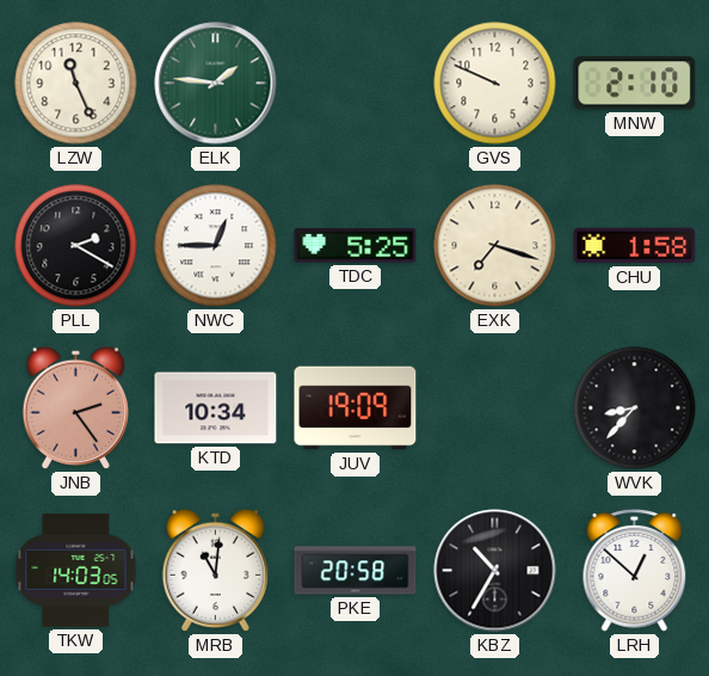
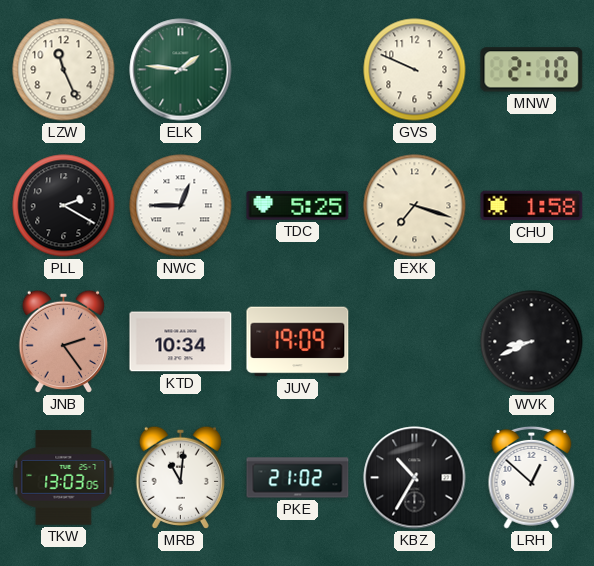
WVK: 8:37 -> 8:41 (532, 342)
TKW: 14:03 -> 13:03 (64, 478)
PKE: 20:58 -> 21:02 (298, 478)
